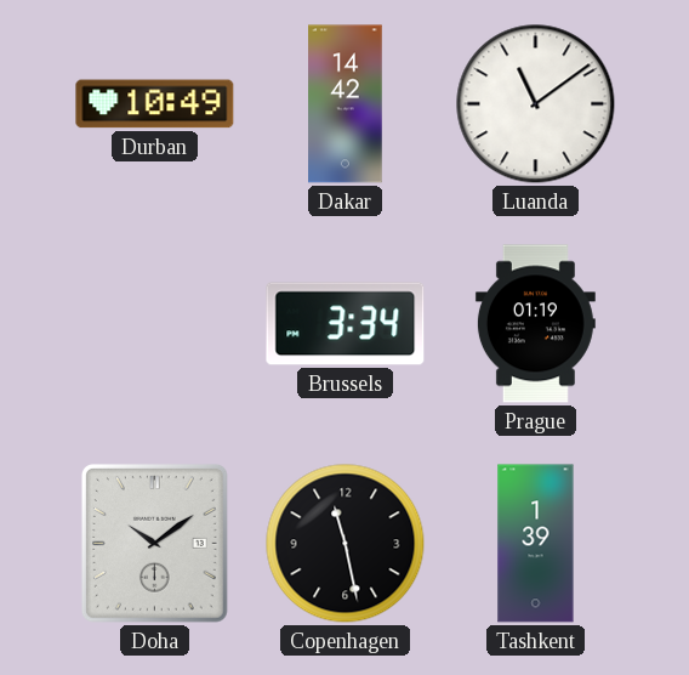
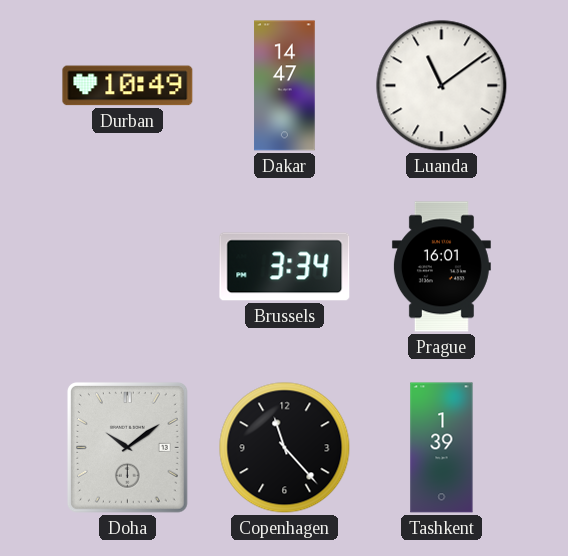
Dakar: 14:42 -> 14:47 (285, 86)
Prague: 01:19 -> 16:01 (441, 267)
Copenhagen: 11:28 -> 11:23 (285, 448)
